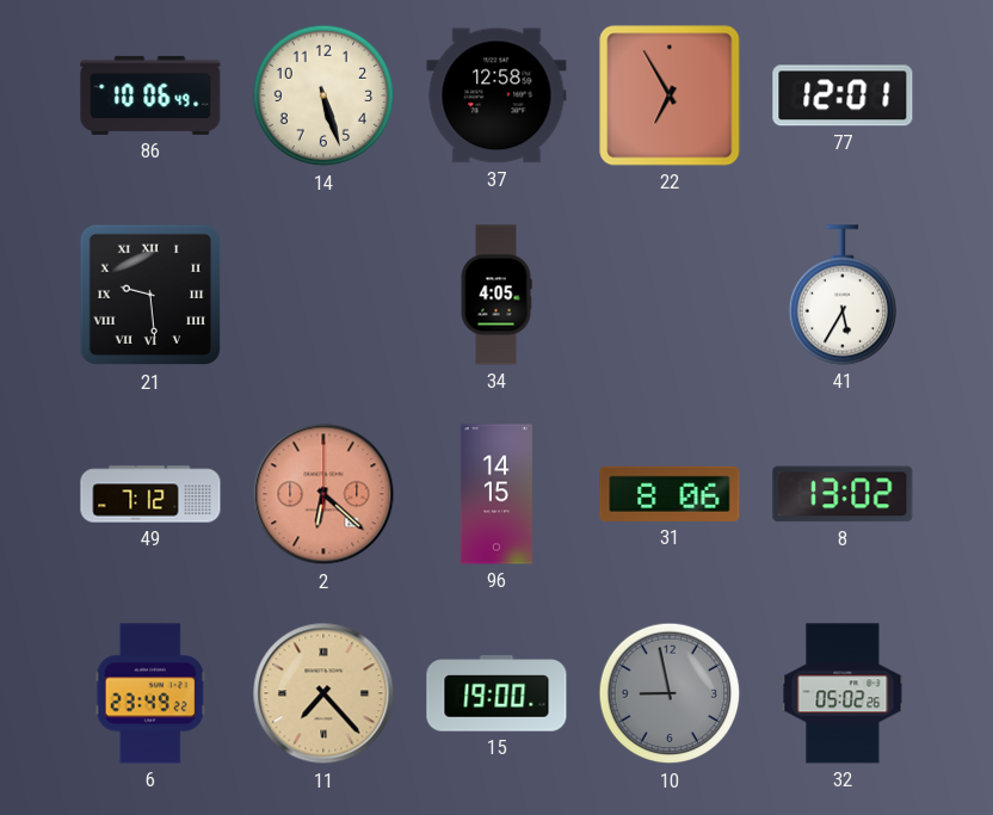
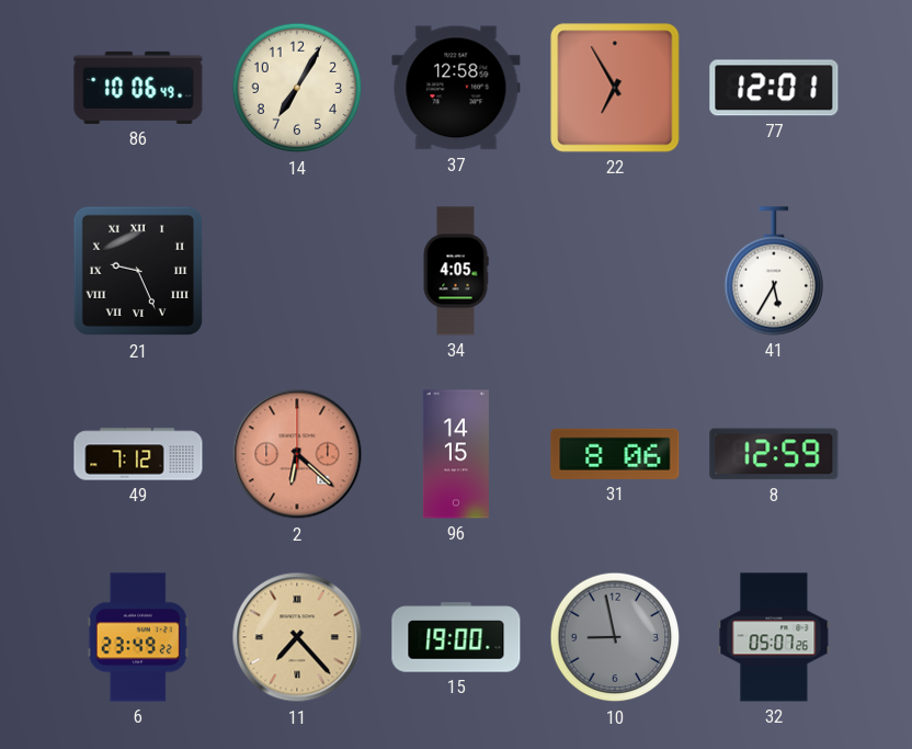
14: 5:27 -> 7:05 (297, 88)
21: 9:29 -> 9:26 (138, 271)
8: 13:02 -> 12:59 (774, 454)
32: 05:02 -> 05:07 (774, 637)
